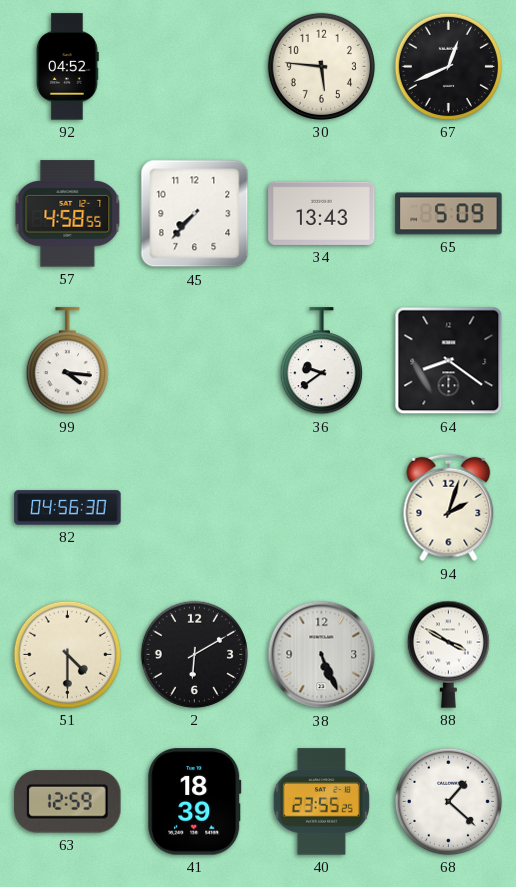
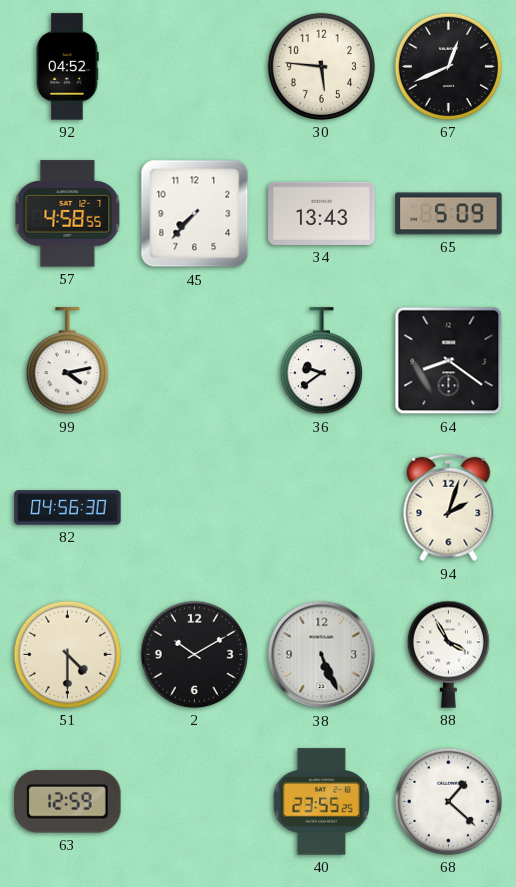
99: 4:16 -> 4:13 (67, 361)
2: 6:10 -> 10:10 (194, 654)
88: 3:50 -> 3:55 (448, 654)
41: 18:39 -> none (195, 802)
